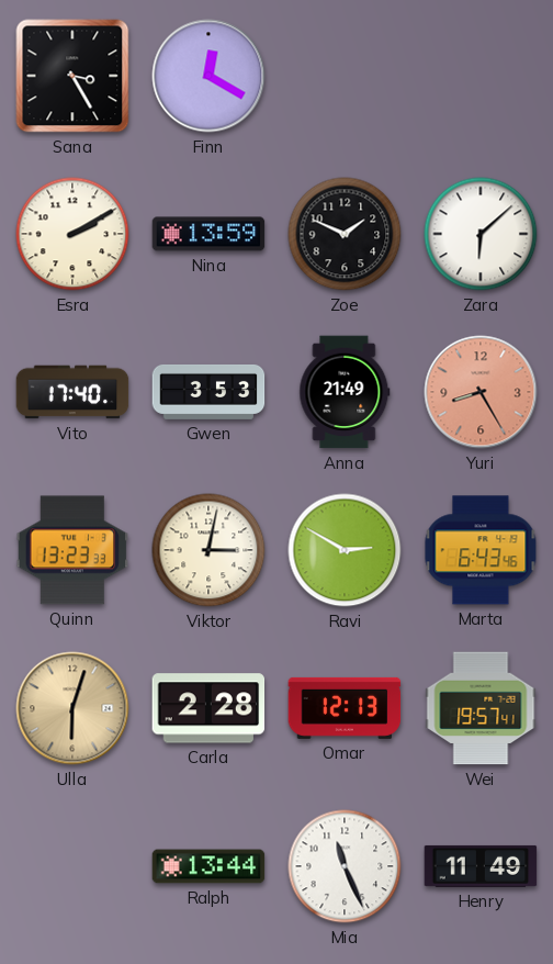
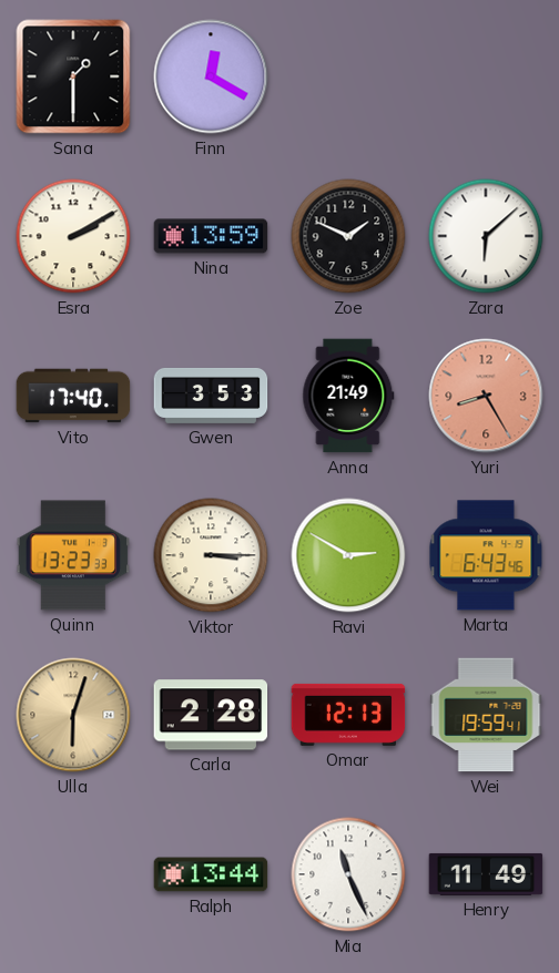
Sana: 3:25 -> 1:30 (73, 76)
Viktor: 3:02 -> 3:15 (211, 555)
Wei: 19:57 -> 19:59 (486, 715)
